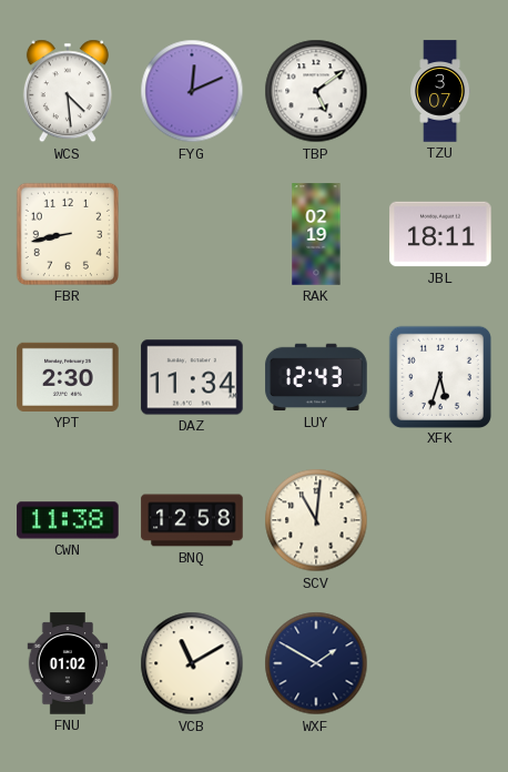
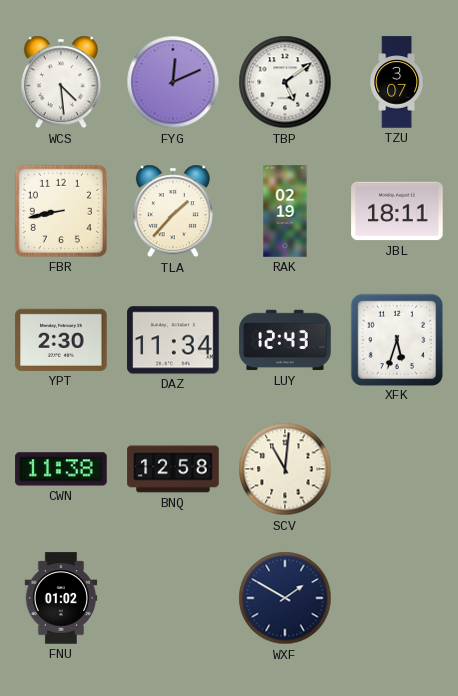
TLA: none -> 1:37 (173, 211)
VCB: 11:10 -> none (192, 663)
